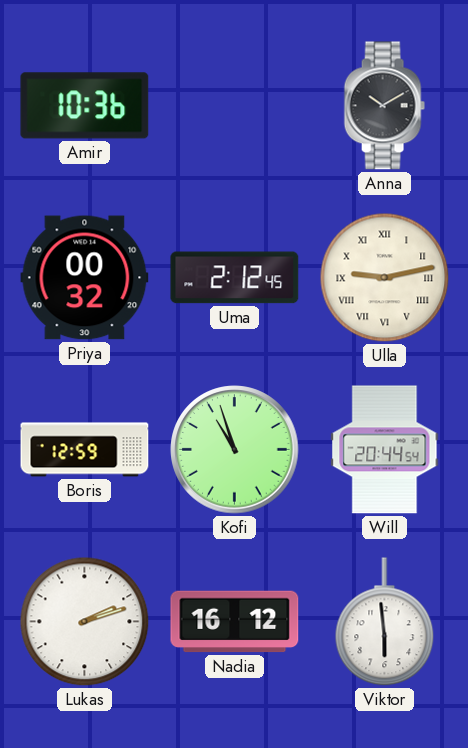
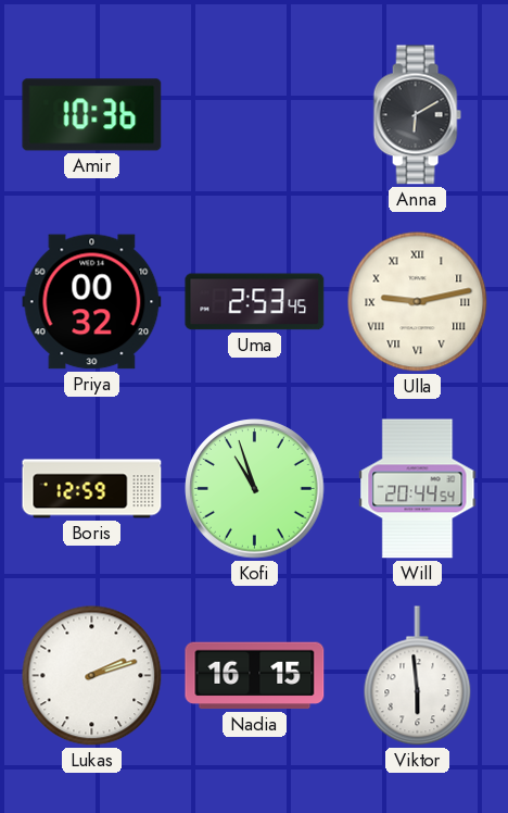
Anna: 10:10 -> 6:10 (417, 115)
Uma: 2:12 -> 2:53 (255, 302)
Nadia: 16:12 -> 16:15 (255, 676)
